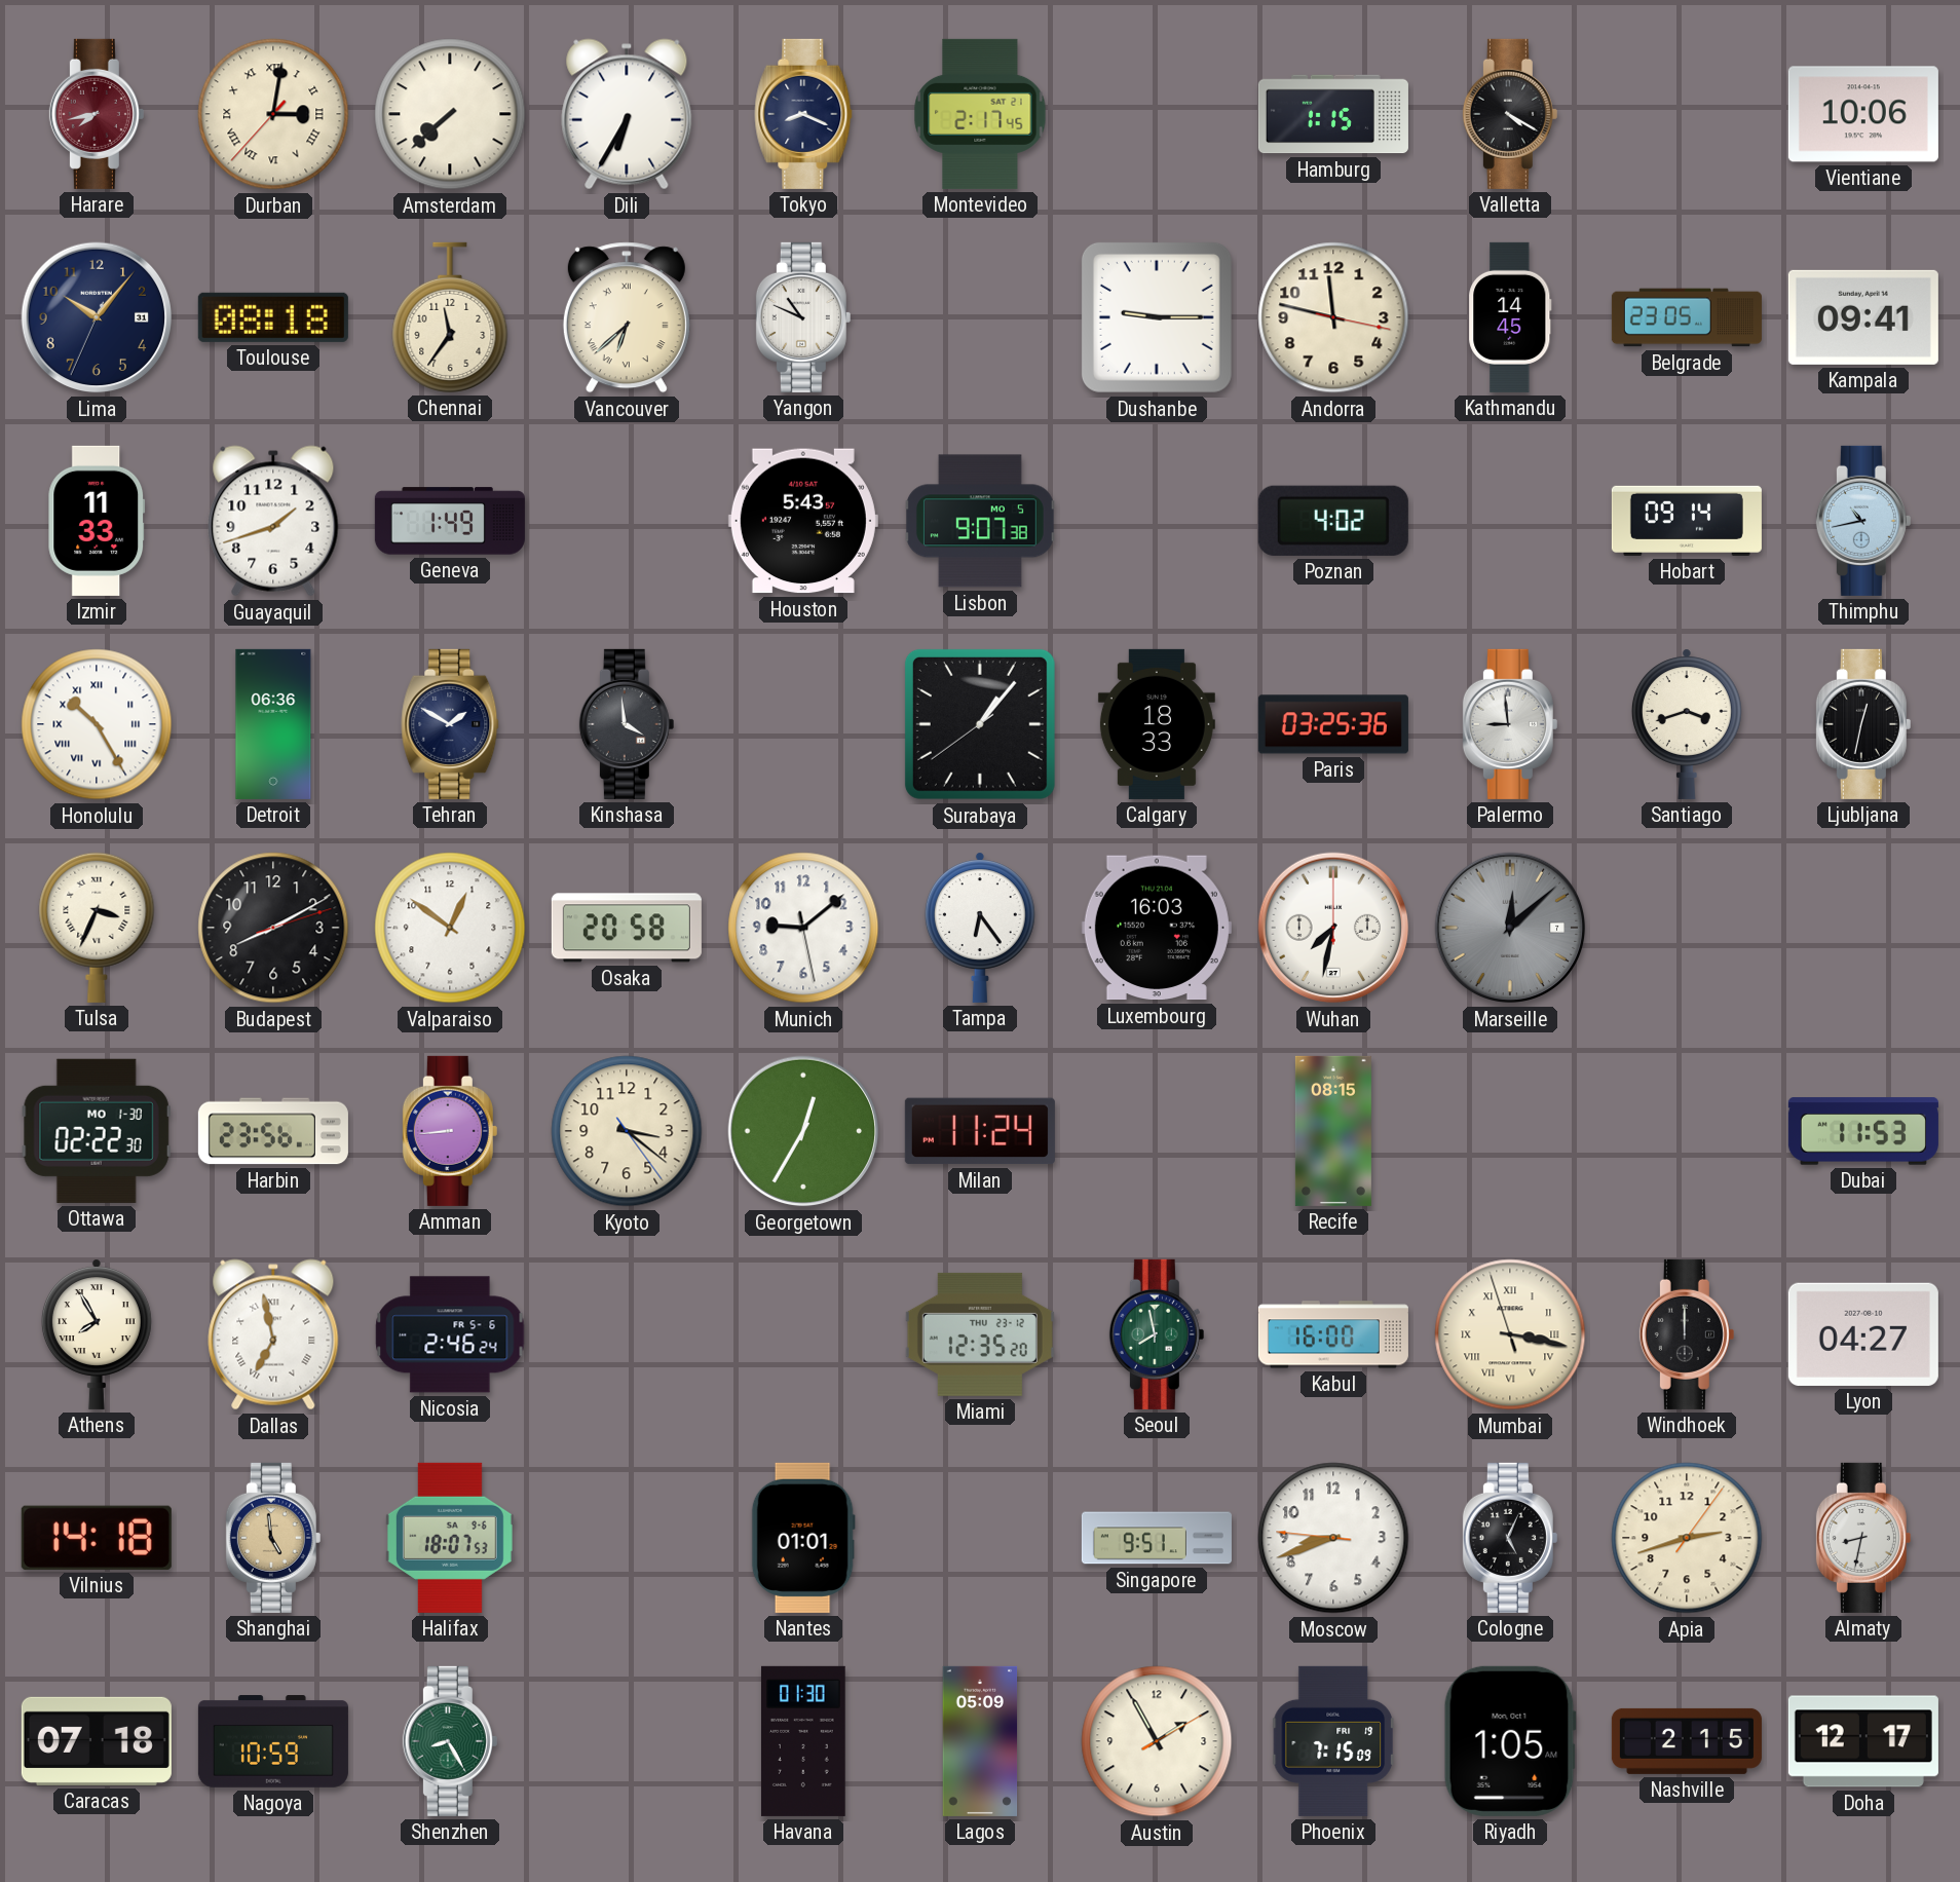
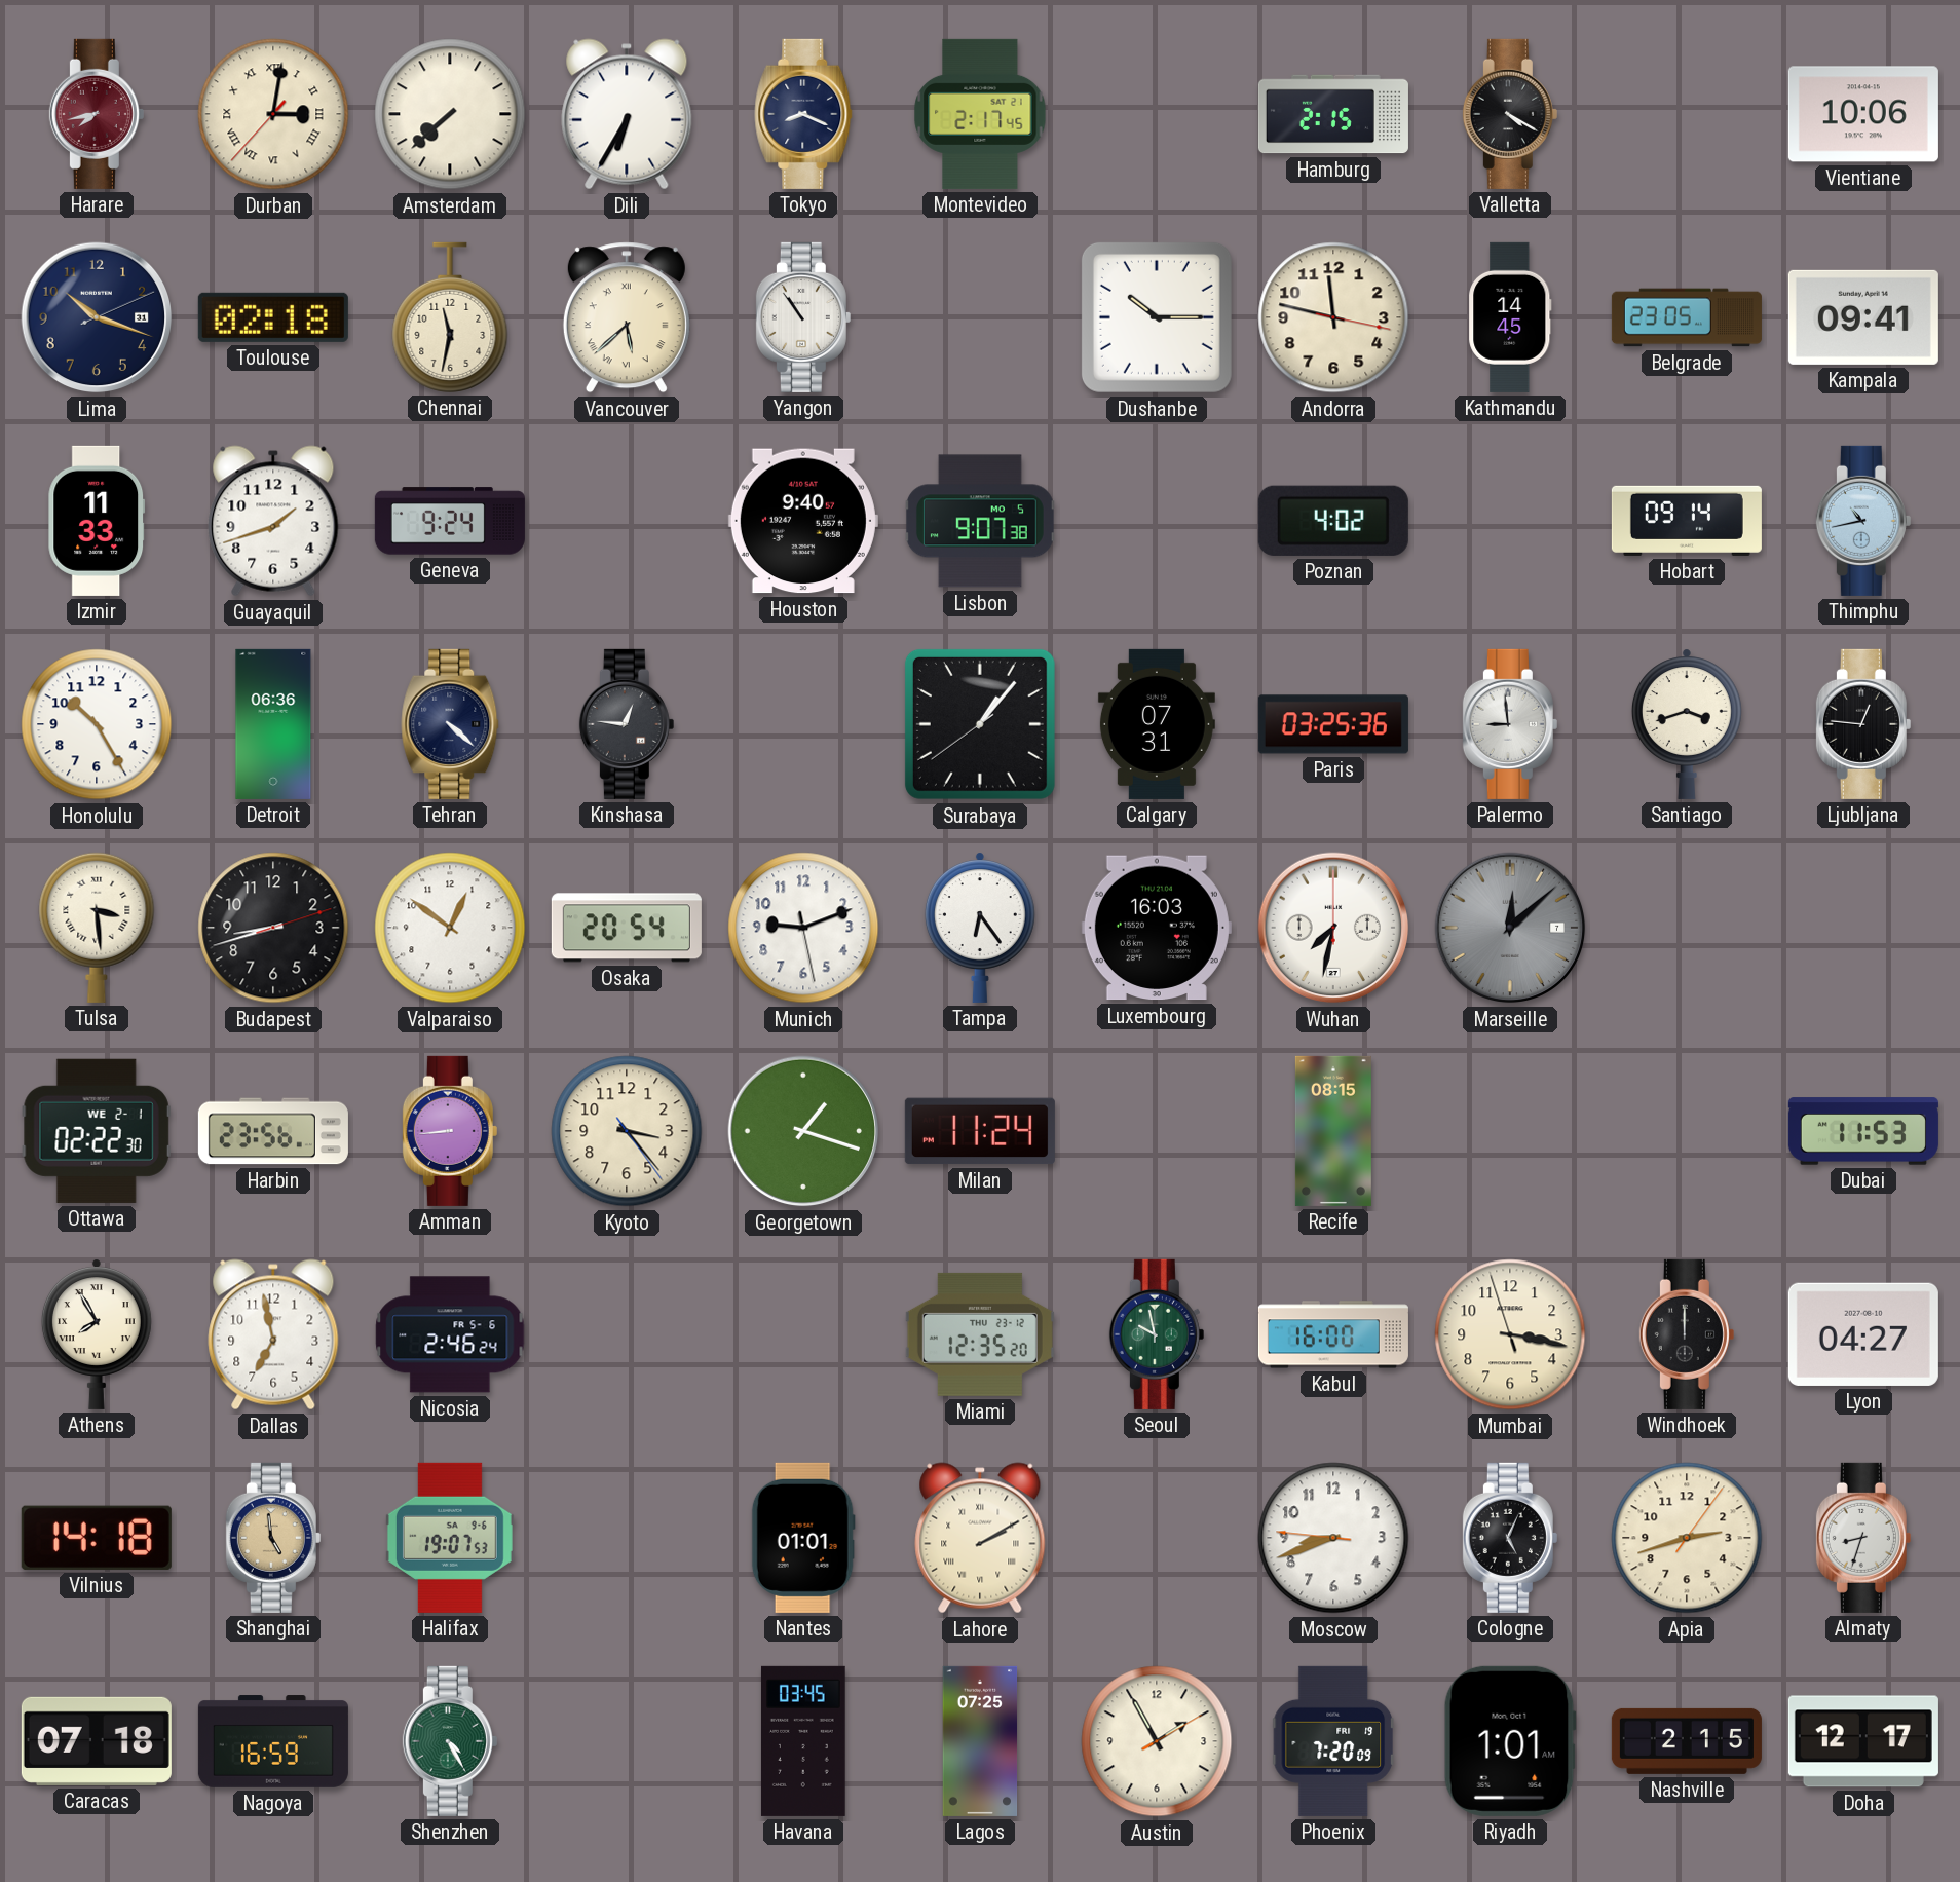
Hamburg: 1:15 -> 2:15 (1333, 114)
Lima: 10:06 -> 10:18 (97, 317)
Toulouse: 08:18 -> 02:18 (273, 317)
Chennai: 11:36 -> 11:32 (450, 317)
Vancouver: 6:38 -> 5:38 (627, 317)
Yangon: 10:49 -> 10:54 (803, 317)
Dushanbe: 9:15 -> 10:15 (1157, 317)
Geneva: 1:49 -> 9:24 (450, 521)
Houston: 5:43 -> 9:40 (803, 521)
Honolulu numerals: Roman -> Arabic (97, 724)
Tehran: 1:50 -> 4:22 (450, 724)
Kinshasa: 3:59 -> 12:46 (627, 724)
Calgary: 18:33 -> 07:31 (1157, 724)
Ljubljana: 12:32 -> 12:46 (1863, 724)
Tulsa: 3:34 -> 3:29 (97, 928)
Budapest: 8:10 -> 8:42 (273, 928)
Osaka: 20:58 -> 20:54 (627, 928)
Munich: 9:08 -> 9:11 (803, 928)
Ottawa date: MO 1-30 -> WE 2-1 (97, 1131)
Kyoto: 3:21 -> 3:23 (627, 1131)
Georgetown: 12:35 -> 1:18 (803, 1131)
Dallas numerals: Roman -> Arabic (273, 1334)
Seoul: 7:58 -> 9:58 (1157, 1334)
Mumbai numerals: Roman -> Arabic (1510, 1334)
Halifax: 18:07 -> 19:07 (450, 1538)
Lahore: none -> 2:10 (980, 1538)
Singapore: 9:51 -> none (1157, 1538)
Almaty: 8:32 -> 8:33 (1863, 1538)
Nagoya: 10:59 -> 16:59 (273, 1741)
Shenzhen: 8:25 -> 4:25 (450, 1741)
Havana: 01:30 -> 03:45 (803, 1741)
Lagos: 05:09 -> 07:25 (980, 1741)
Phoenix: 7:15 -> 7:20 (1332, 1741)
Riyadh: 1:05 -> 1:01 (1510, 1741)
